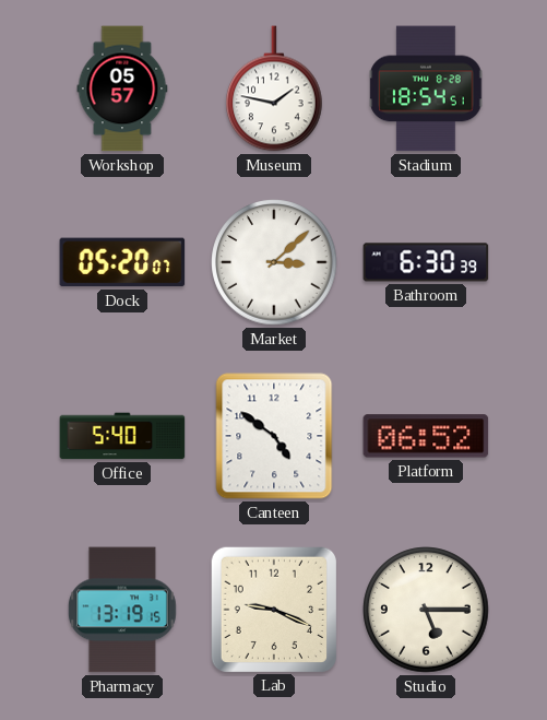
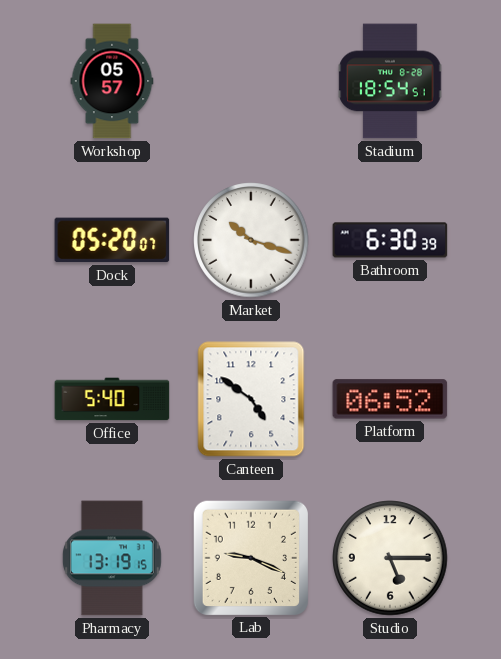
Museum: 1:47 -> none (275, 88)
Market: 3:08 -> 10:18 (251, 240)
